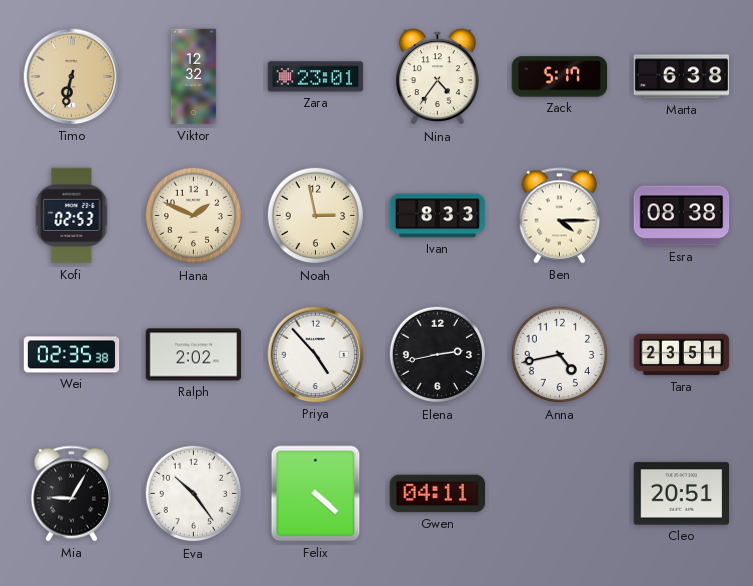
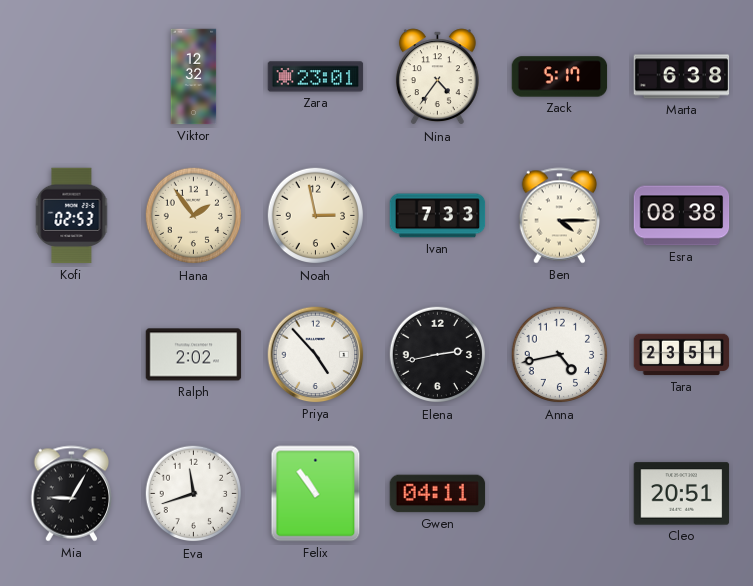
Timo: 6:32 -> none (72, 77)
Hana: 1:49 -> 1:54 (194, 216)
Ivan: 8:33 -> 7:33 (438, 216)
Wei: 02:35 -> none (72, 355)
Eva: 10:24 -> 11:42 (194, 494)
Felix: 4:22 -> 10:54 (316, 494)
